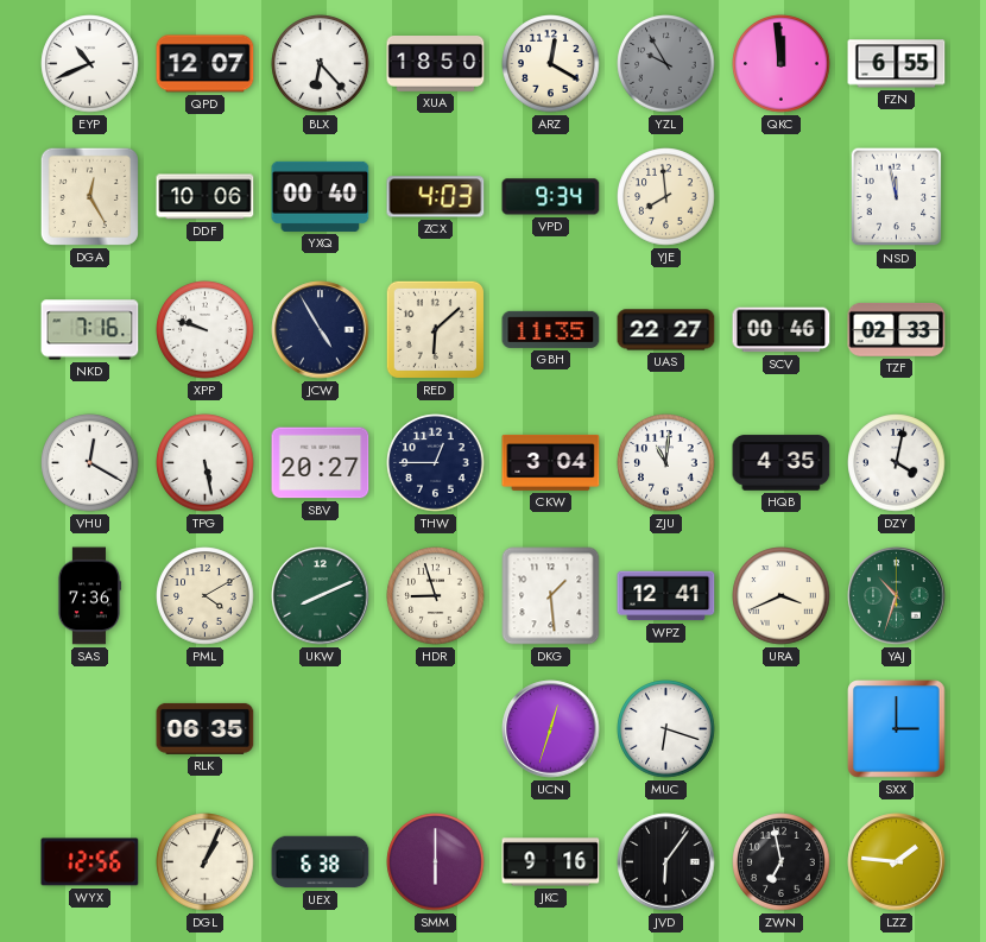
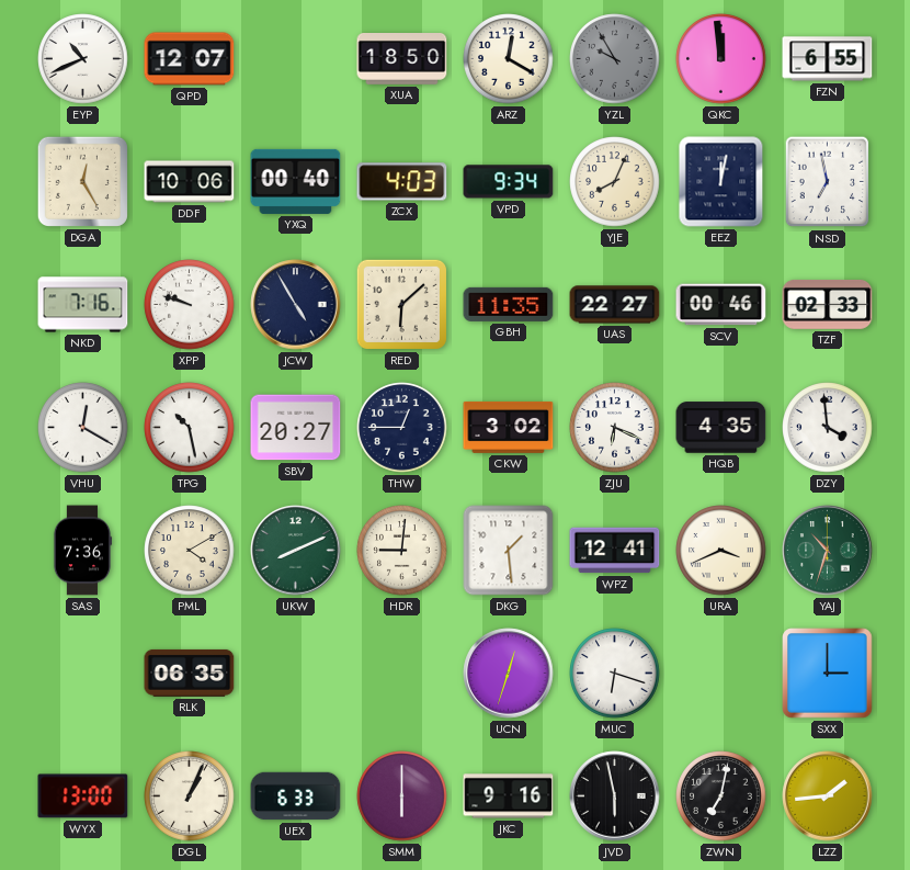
BLX: 6:23 -> none (321, 64)
YJE: 7:59 -> 8:04 (615, 182)
EEZ: none -> 12:02 (721, 182)
NSD: 11:58 -> 6:58 (828, 182)
TPG: 5:28 -> 10:28 (190, 428)
CKW: 3:04 -> 3:02 (509, 427)
ZJU: 11:01 -> 6:19 (615, 428)
DZY: 4:02 -> 3:59 (828, 428)
HDR: 8:57 -> 9:01 (402, 551)
WYX: 12:56 -> 13:00 (83, 796)
UEX: 6:38 -> 6:33 (296, 796)
JVD: 6:06 -> 5:58 (615, 796)
ZWN: 6:58 -> 7:02 (721, 796)
LZZ: 1:46 -> 1:44 (828, 796)
